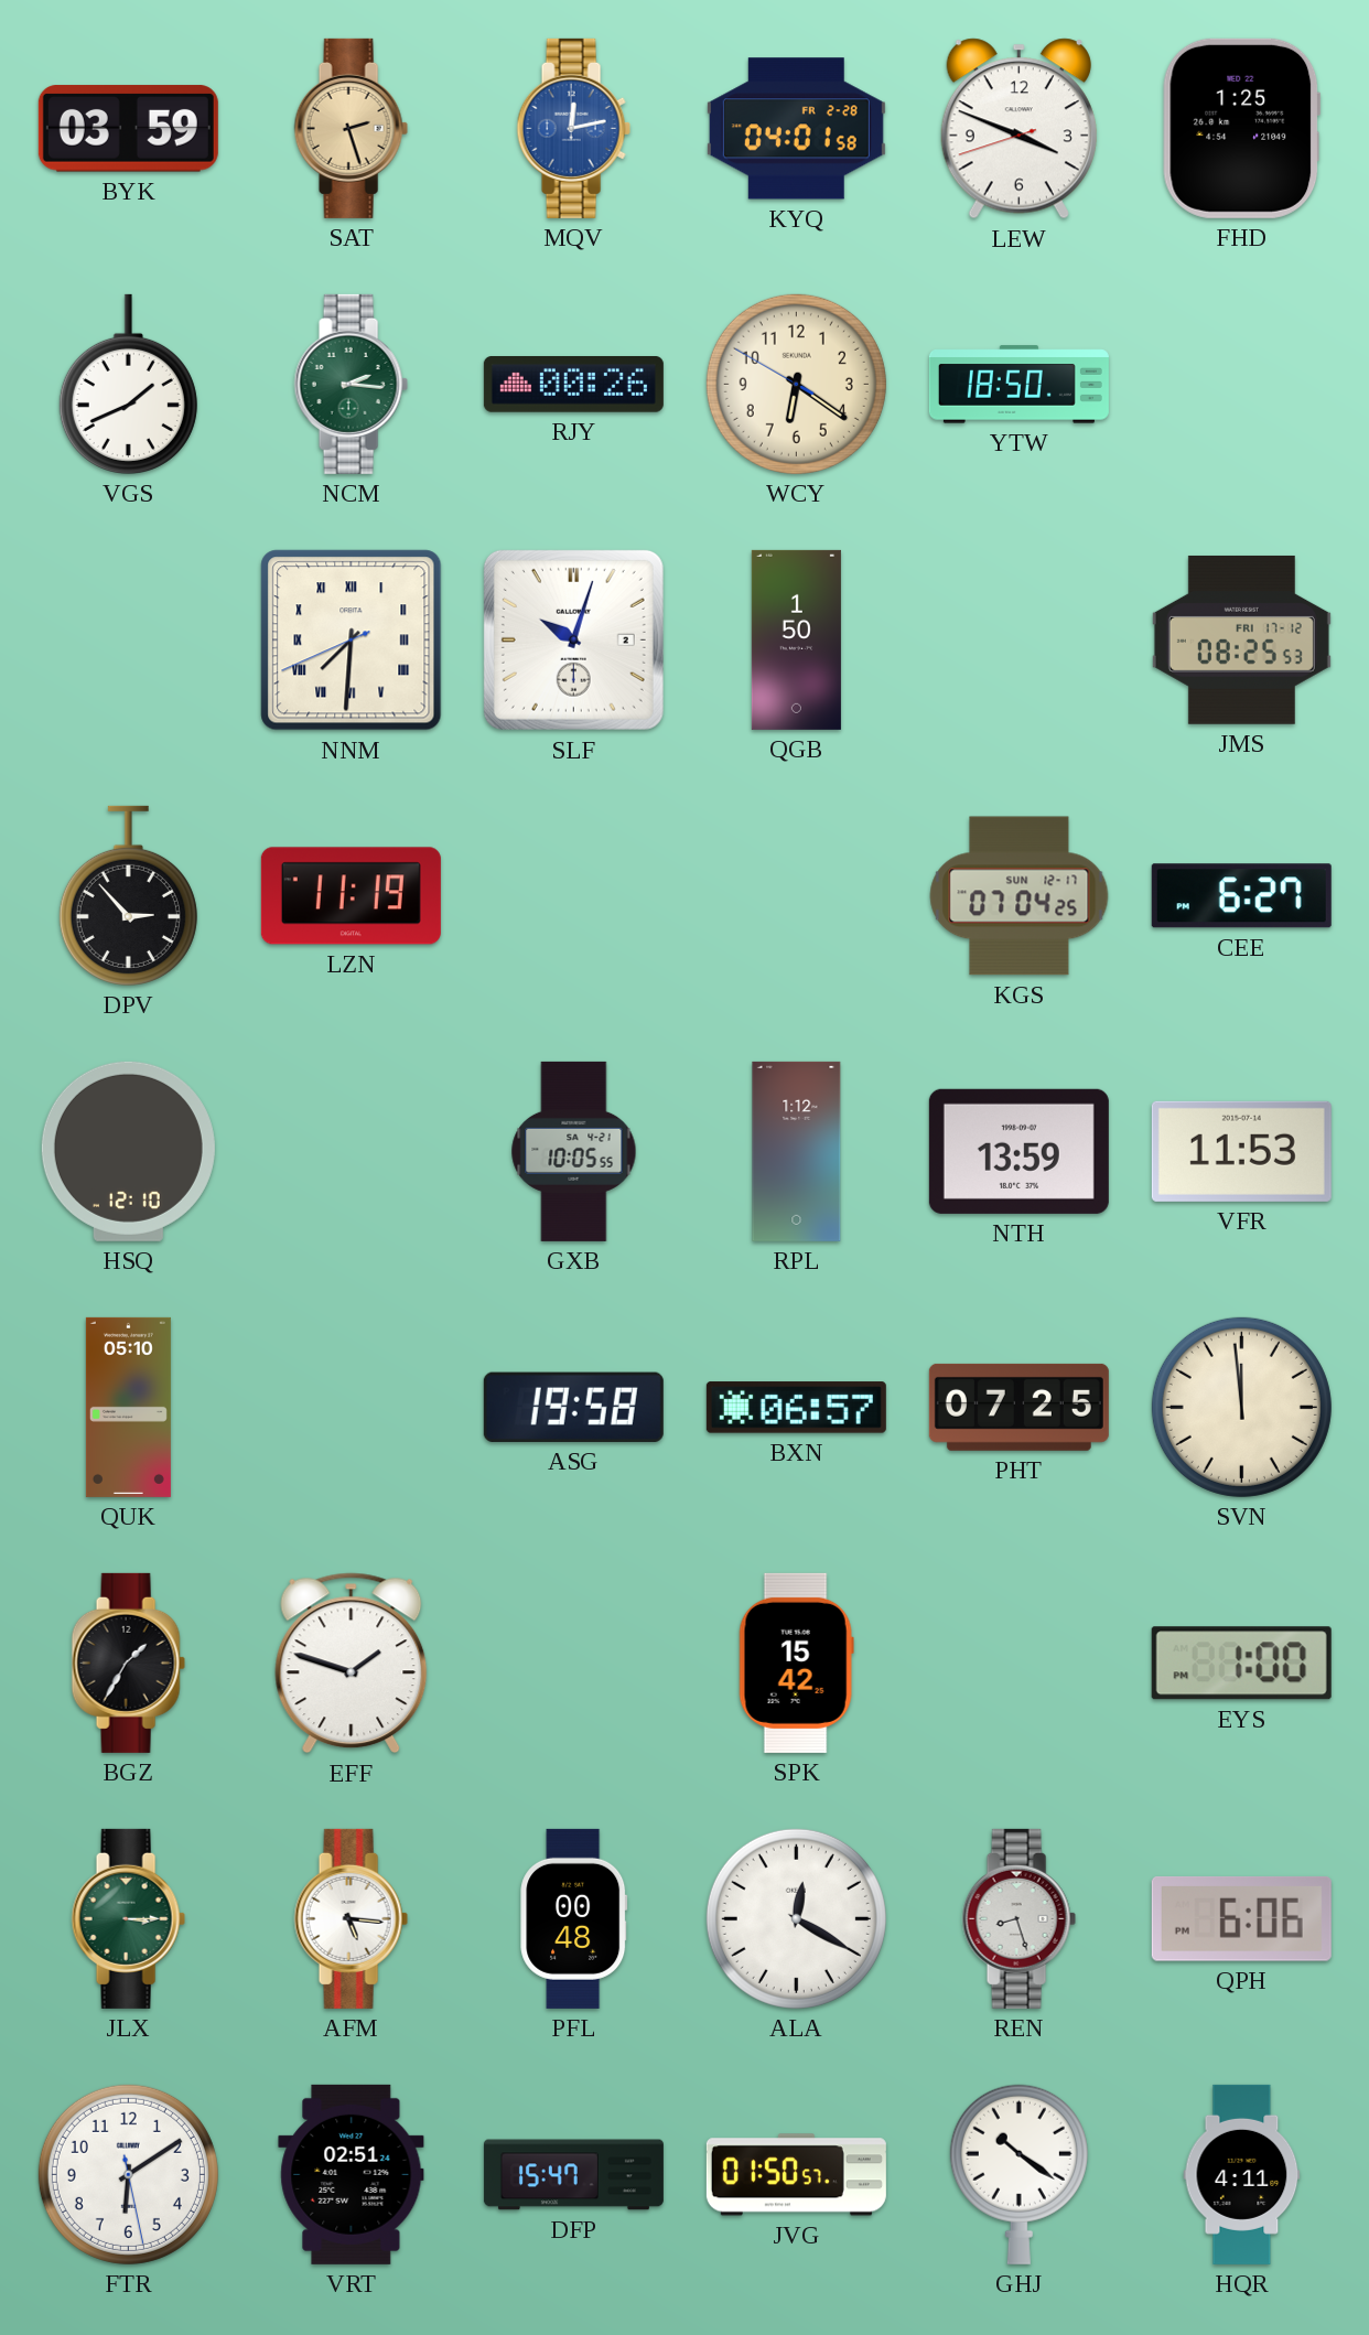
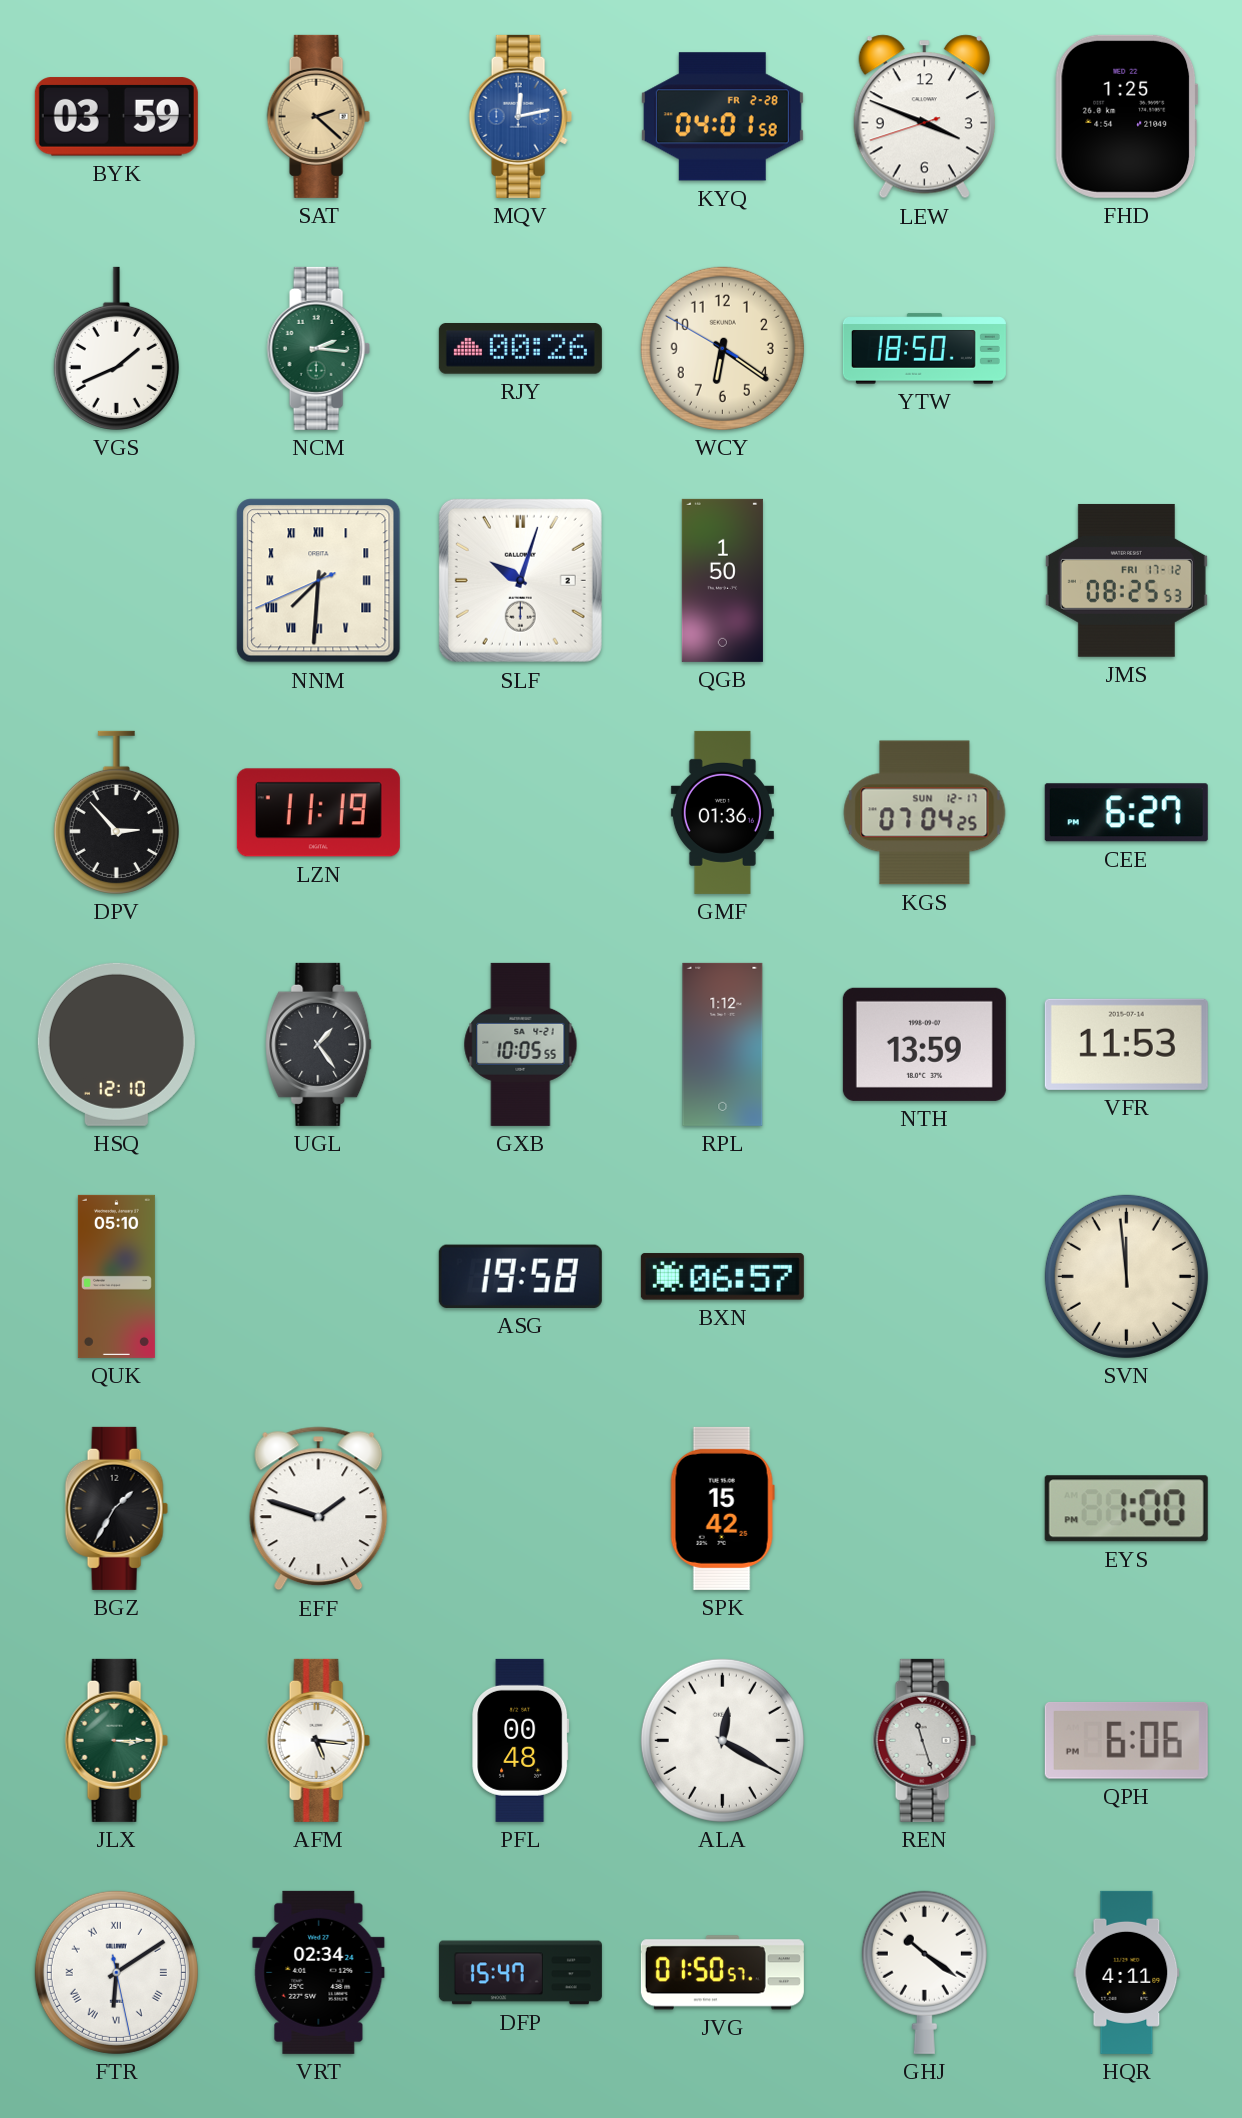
SAT: 2:27 -> 2:22 (318, 116)
GMF: none -> 01:36 (722, 812)
UGL: none -> 1:24 (319, 1044)
PHT: 07:25 -> none (1018, 1407)
REN: 8:27 -> 11:27 (924, 1740)
FTR numerals: Arabic -> Roman (116, 1972)
VRT: 02:51 -> 02:34 (319, 1972)
